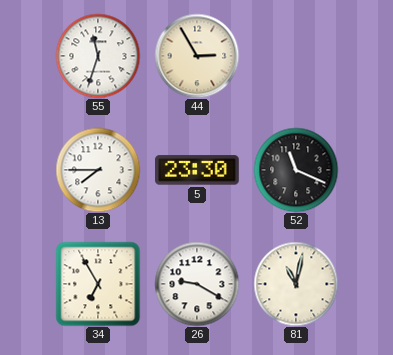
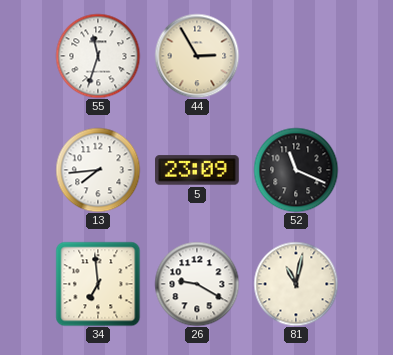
13: 7:45 -> 7:44 (98, 170)
5: 23:30 -> 23:09 (198, 170)
34: 6:55 -> 6:59 (98, 284)
